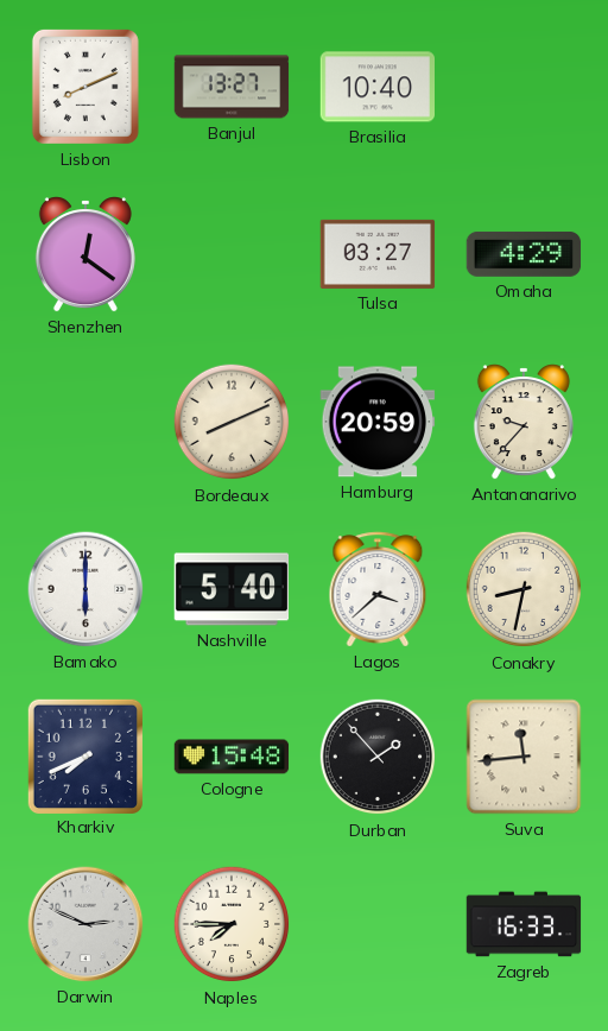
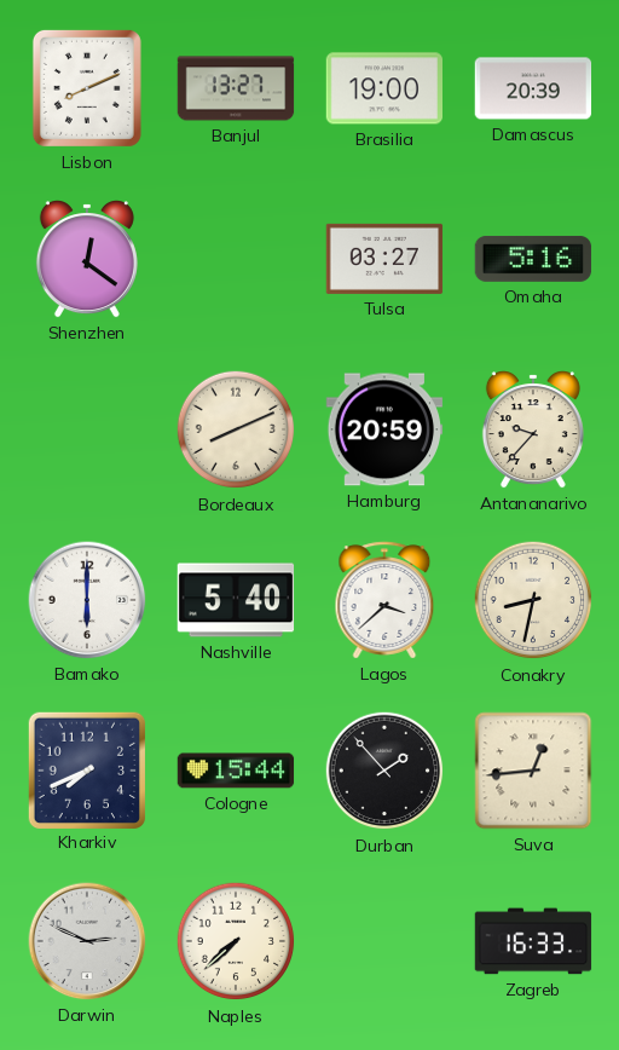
Brasilia: 10:40 -> 19:00 (383, 88)
Damascus: none -> 20:39 (533, 88)
Omaha: 4:29 -> 5:16 (533, 259)
Cologne: 15:48 -> 15:44 (236, 771)
Suva: 11:44 -> 12:44 (533, 771)
Naples: 7:45 -> 7:38 (236, 941)
